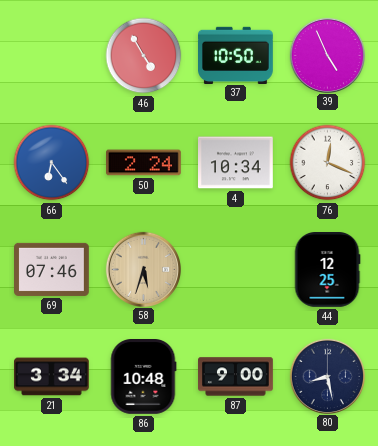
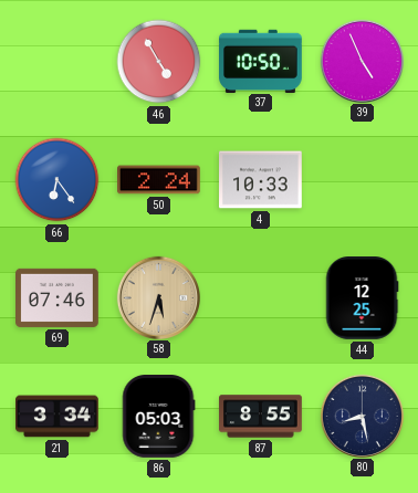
4: 10:34 -> 10:33 (261, 180)
76: 12:19 -> none (328, 163)
86: 10:48 -> 05:03 (158, 417)
87: 9:00 -> 8:55 (261, 417)
